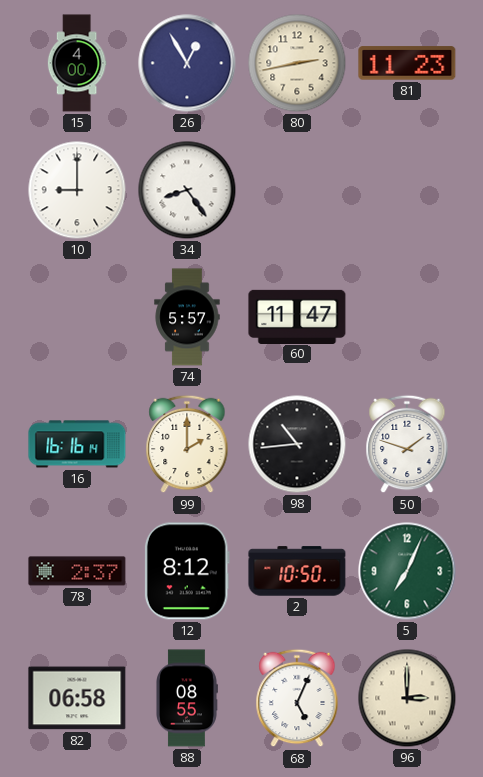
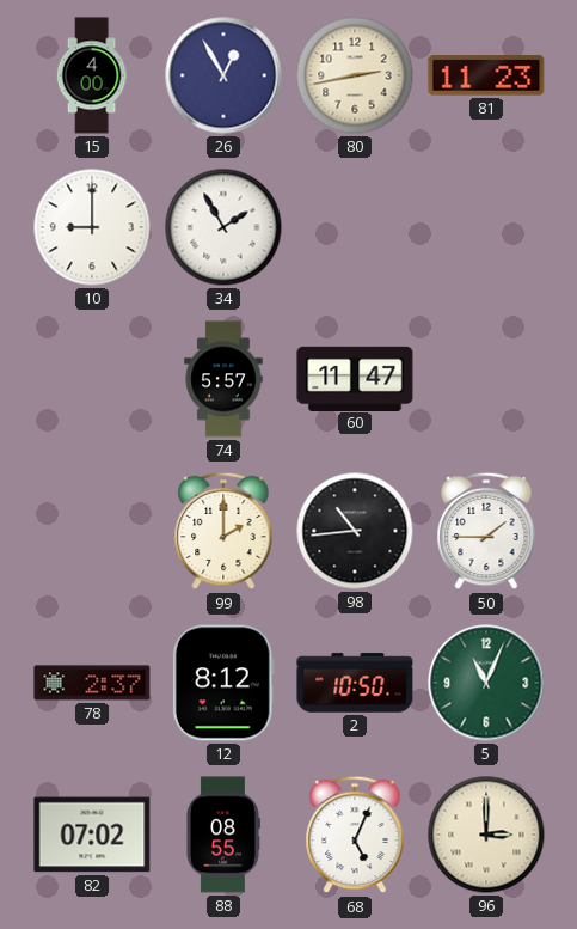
34: 8:24 -> 1:55 (223, 227)
16: 16:16 -> none (77, 444)
50: 1:48 -> 1:45 (486, 531)
5: 7:04 -> 11:04 (486, 683)
82: 06:58 -> 07:02 (92, 835)
